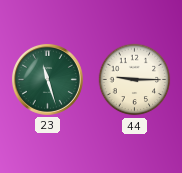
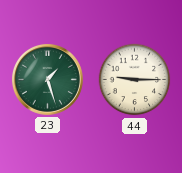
23: 11:27 -> 1:27 (47, 79)
